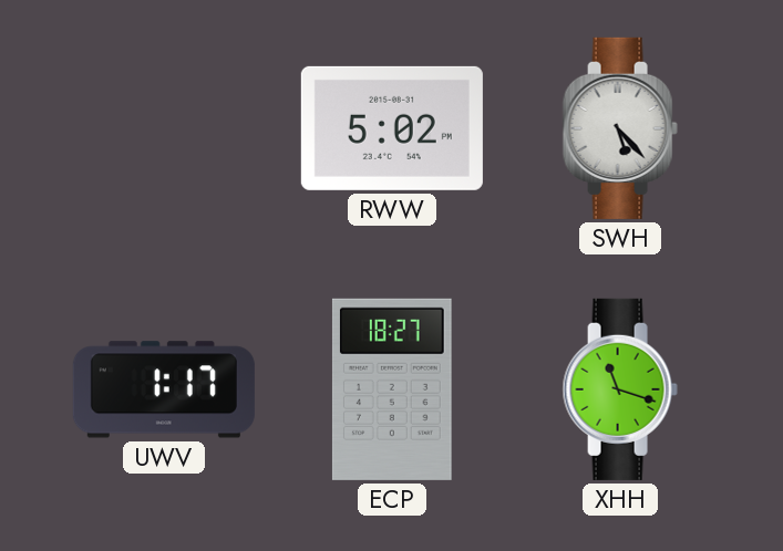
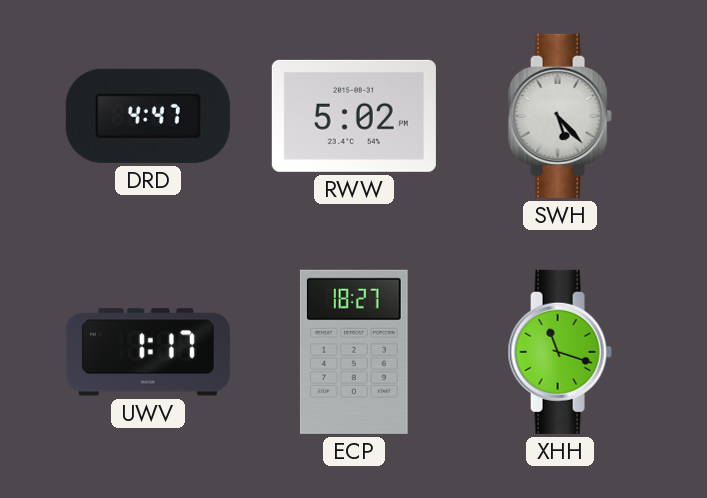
DRD: none -> 4:47 (148, 116)
